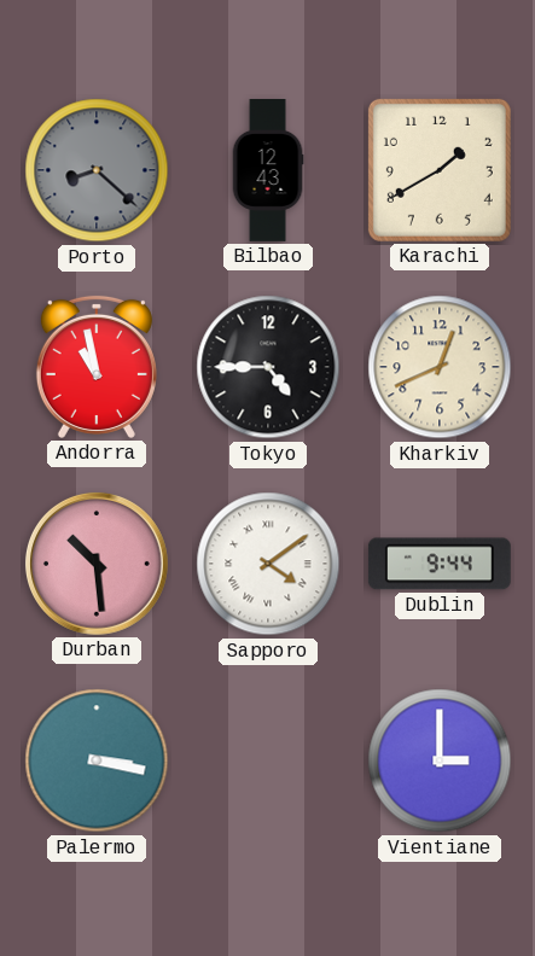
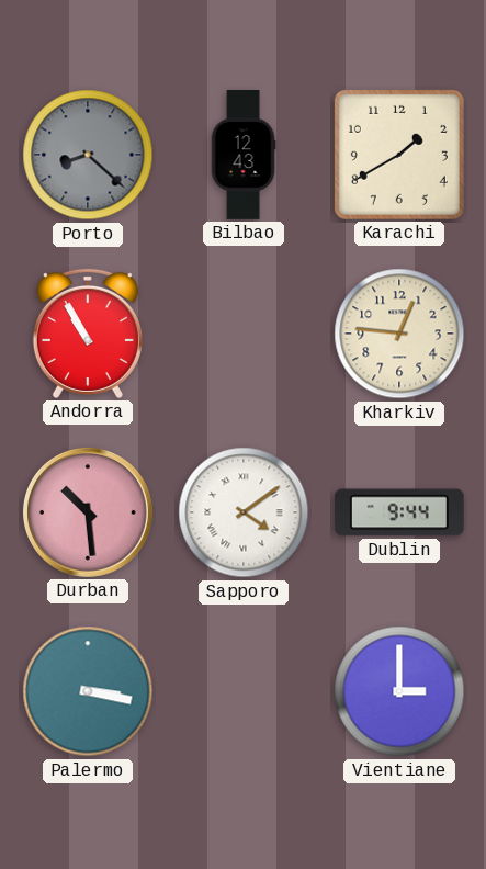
Andorra: 10:58 -> 10:55 (88, 334)
Tokyo: 4:45 -> none (268, 367)
Kharkiv: 12:41 -> 12:46 (399, 334)
